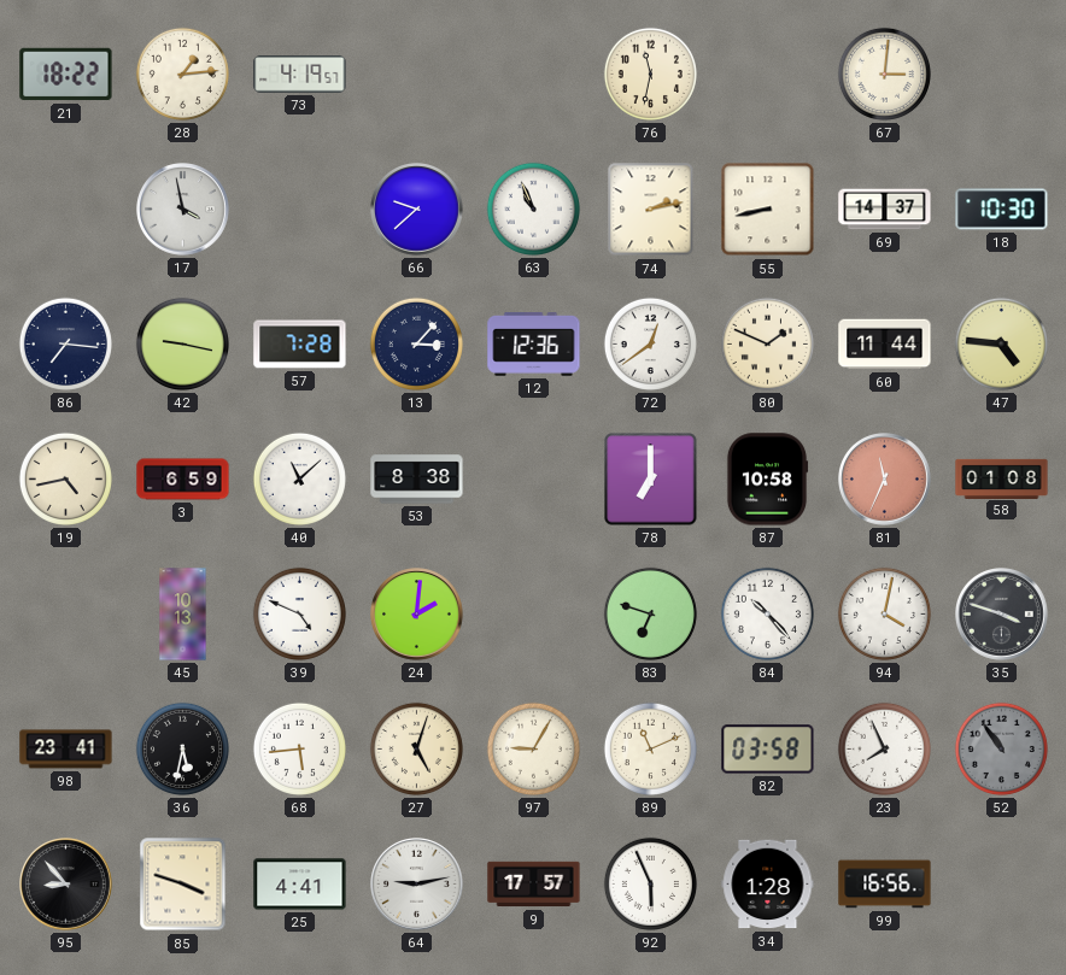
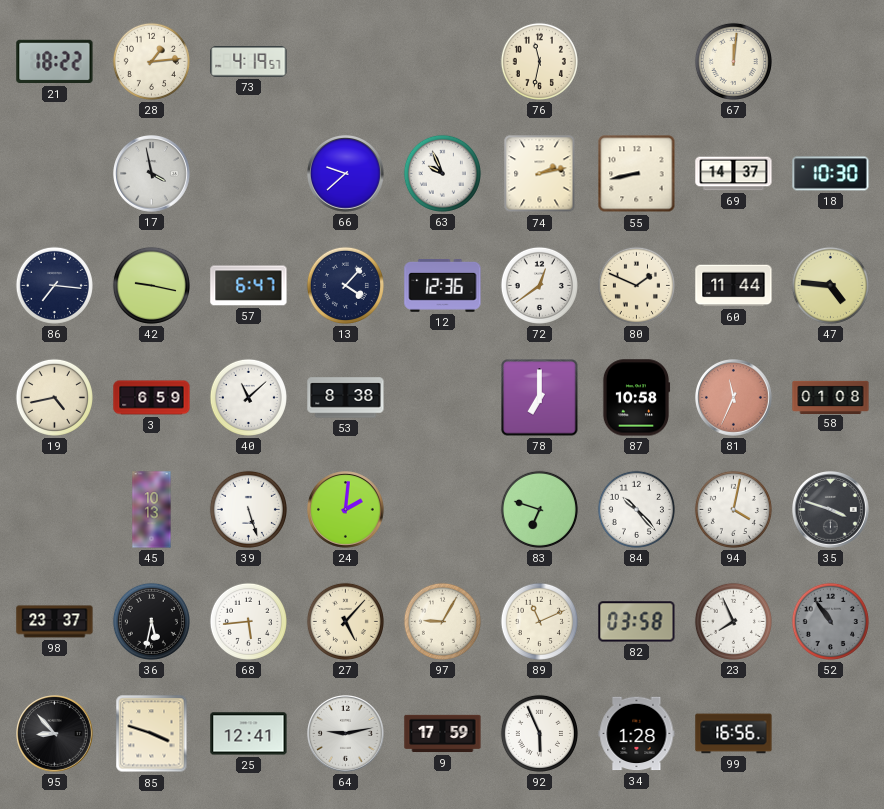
67: 3:01 -> 12:01 (733, 61)
63: 10:56 -> 9:56 (442, 173)
57: 7:28 -> 6:47 (249, 286)
13: 3:07 -> 4:07 (345, 285)
39: 4:49 -> 5:27 (248, 509)
98: 23:41 -> 23:37 (55, 622)
27: 5:03 -> 5:07 (345, 621)
25: 4:41 -> 12:41 (249, 734)
9: 17:57 -> 17:59 (443, 734)
